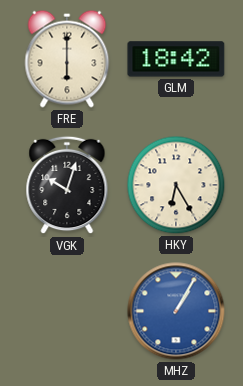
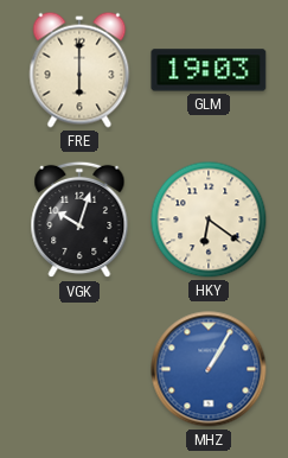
GLM: 18:42 -> 19:03 (209, 70)
HKY: 6:25 -> 6:21 (209, 220)
